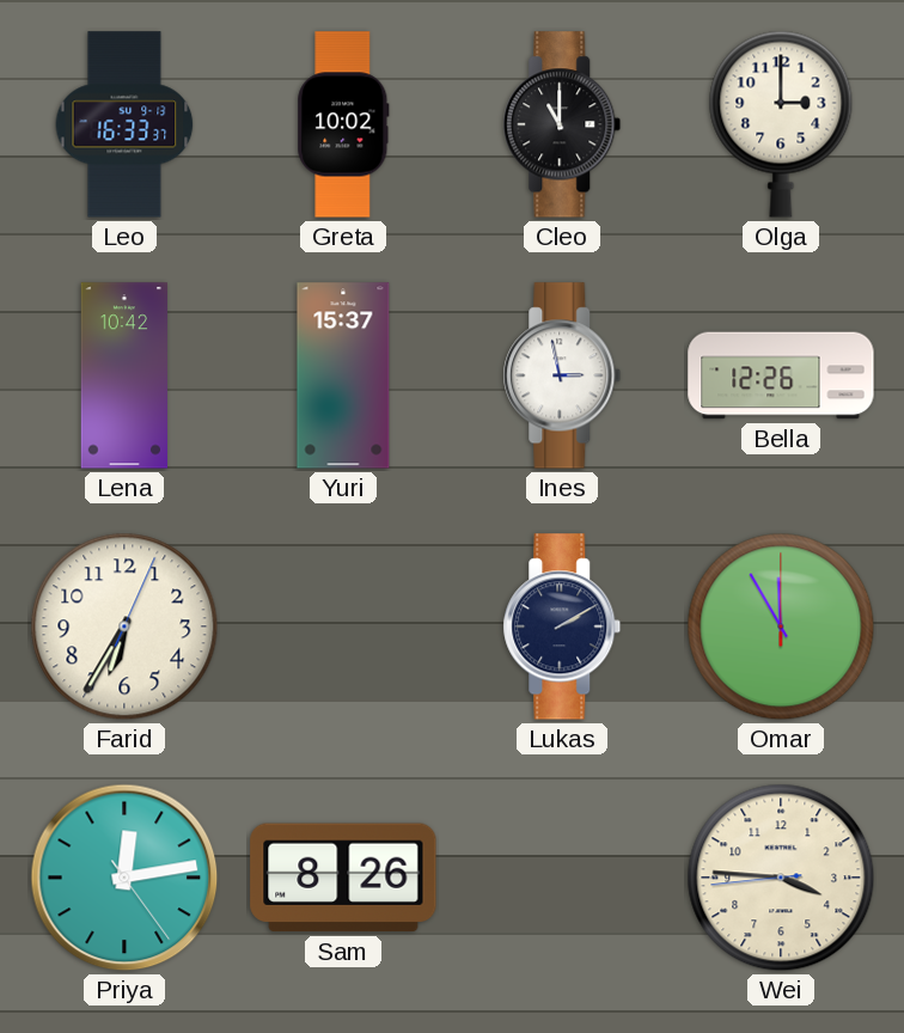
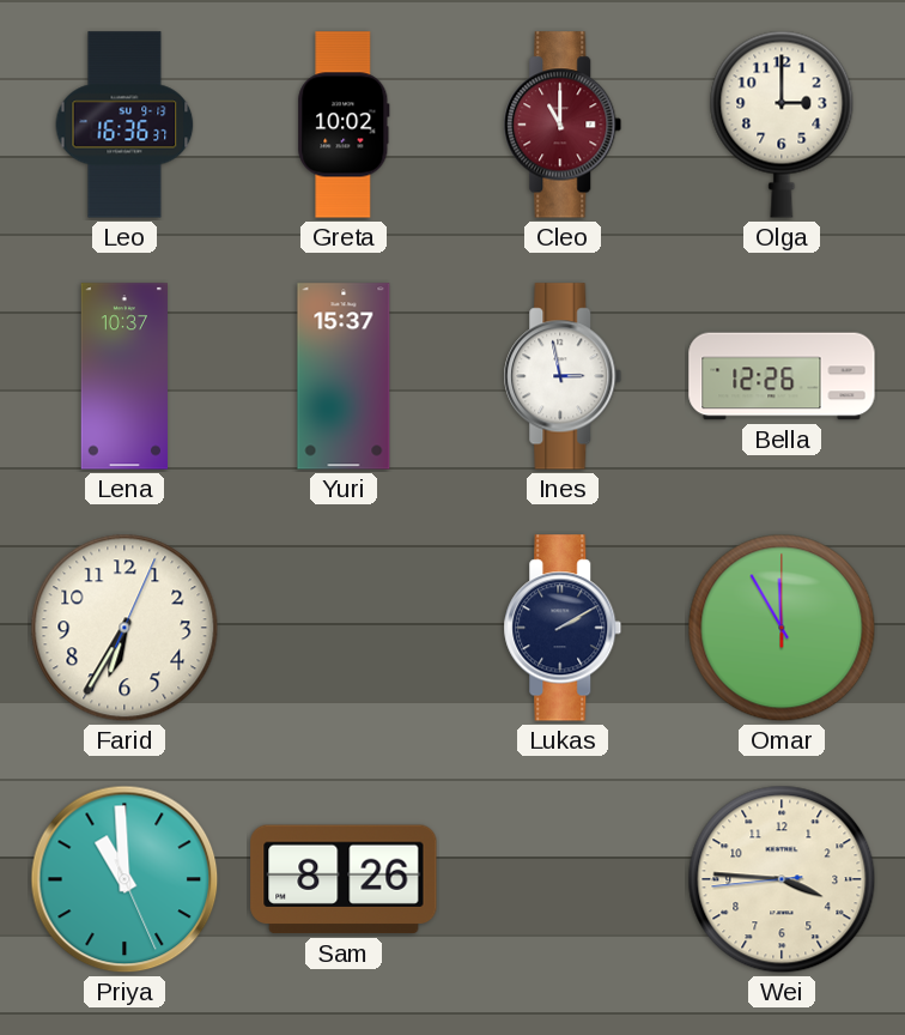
Leo: 16:33 -> 16:36 (124, 125)
Cleo dial: black -> burgundy (563, 125)
Lena: 10:42 -> 10:37 (123, 376)
Priya: 12:13 -> 10:59 (124, 879)
